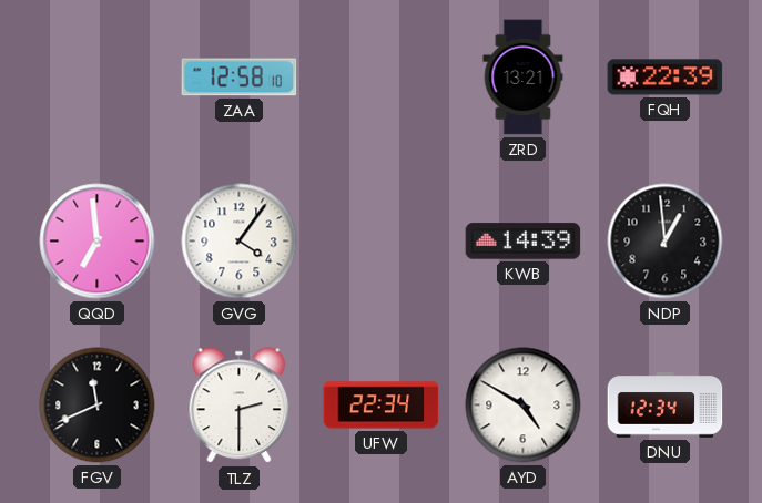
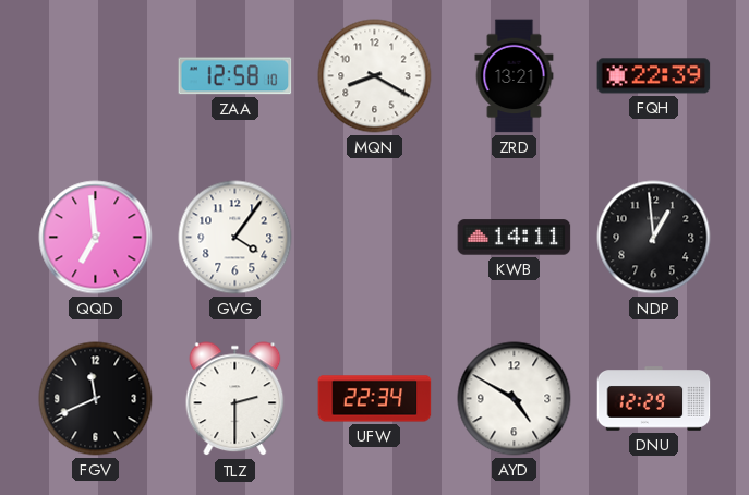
MQN: none -> 8:20 (375, 76)
KWB: 14:39 -> 14:11 (515, 238)
DNU: 12:34 -> 12:29 (654, 399)
